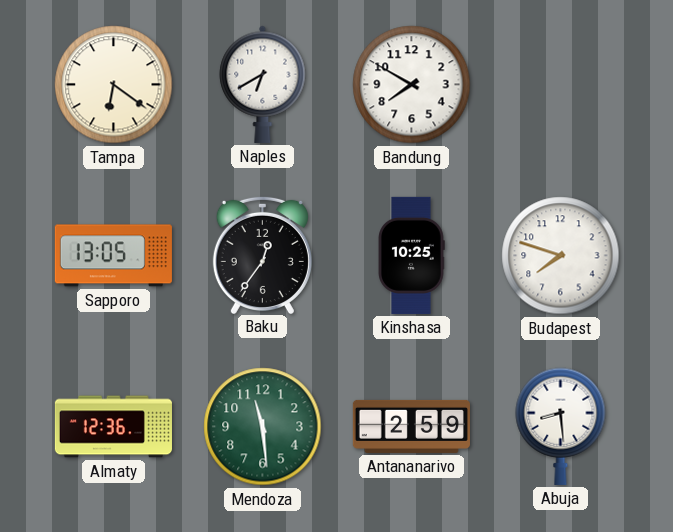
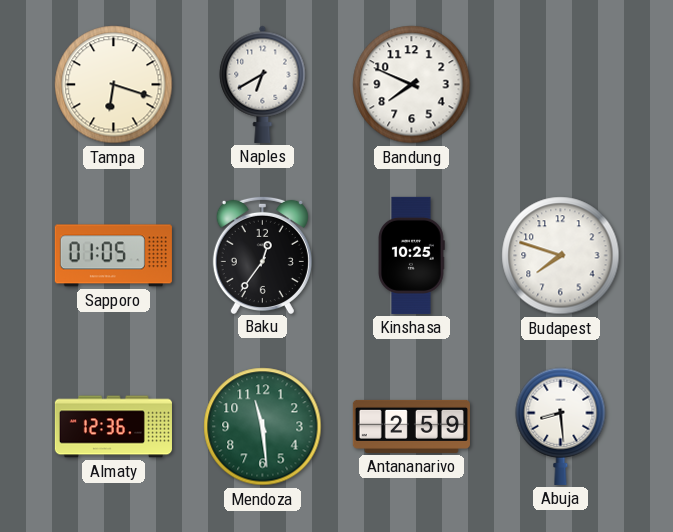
Tampa: 6:21 -> 6:18 (114, 85)
Bandung: 7:50 -> 7:49 (412, 85)
Sapporo: 13:05 -> 01:05 (113, 256)
